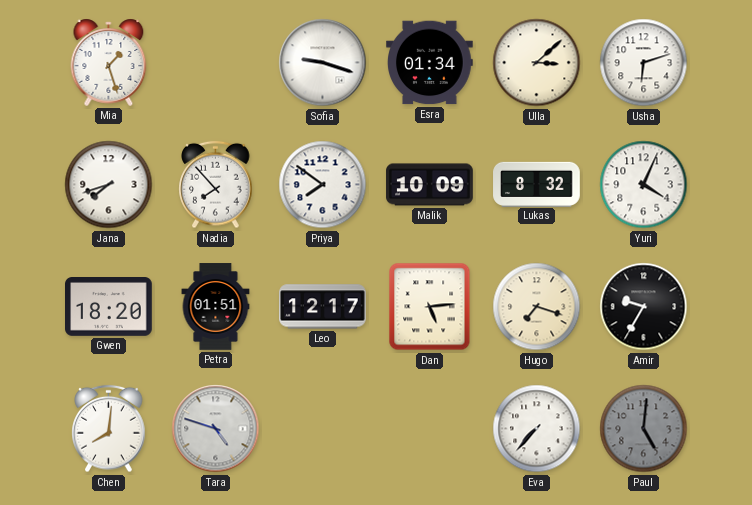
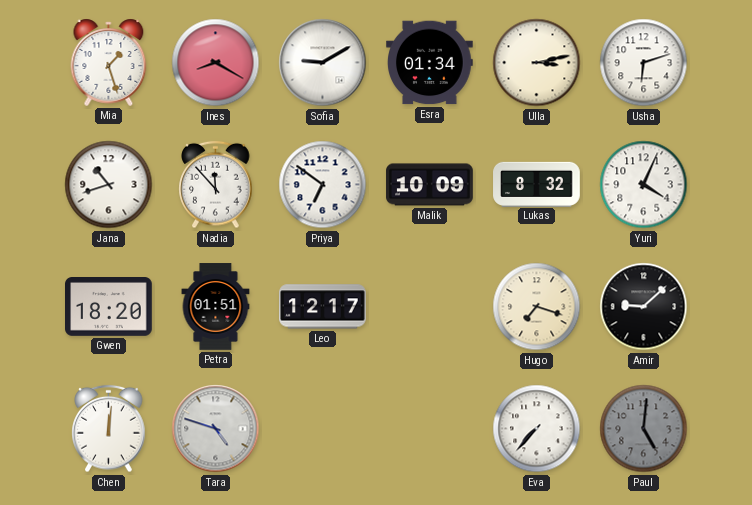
Ines: none -> 8:20 (216, 63)
Sofia: 9:18 -> 9:10 (323, 63)
Ulla: 3:08 -> 3:13 (537, 63)
Jana: 7:42 -> 10:42 (109, 185)
Nadia: 7:53 -> 11:53 (216, 185)
Priya: 7:51 -> 6:51 (323, 185)
Dan: 5:14 -> none (430, 307)
Amir: 9:35 -> 9:08 (644, 307)
Chen: 8:01 -> 12:01 (109, 429)
